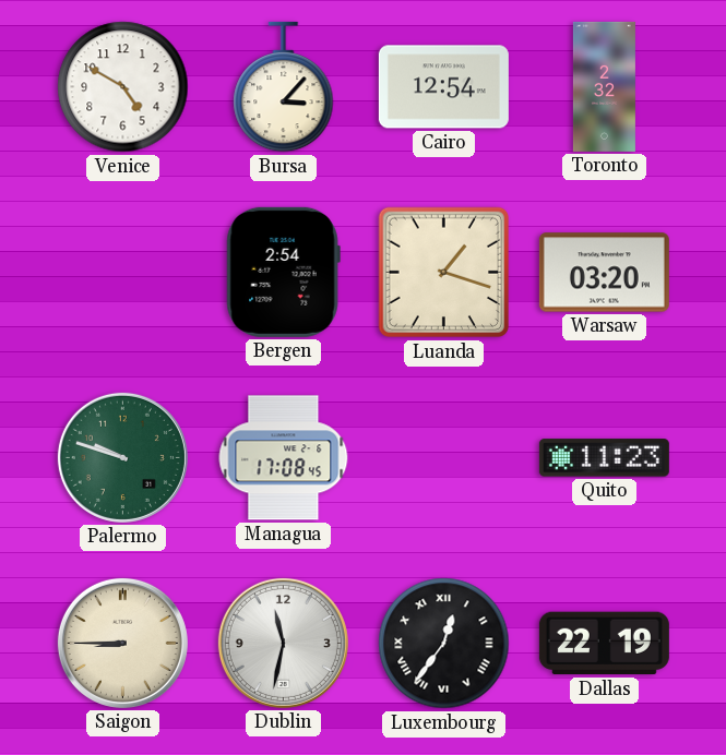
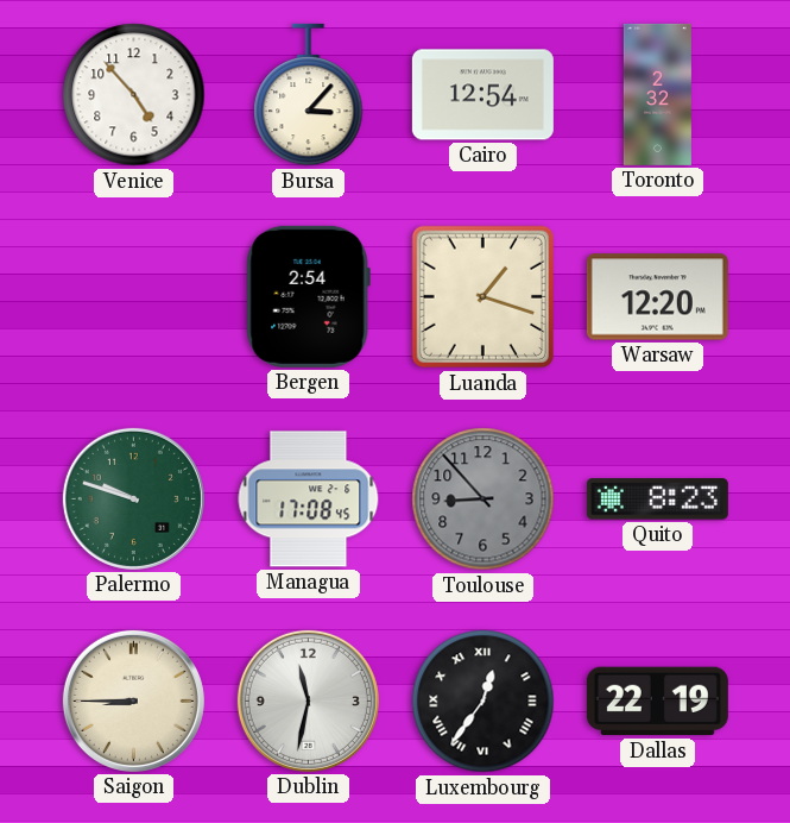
Venice: 4:50 -> 4:53 (134, 95)
Warsaw: 03:20 -> 12:20 (657, 297)
Toulouse: none -> 8:53 (484, 500)
Quito: 11:23 -> 8:23 (657, 500)
